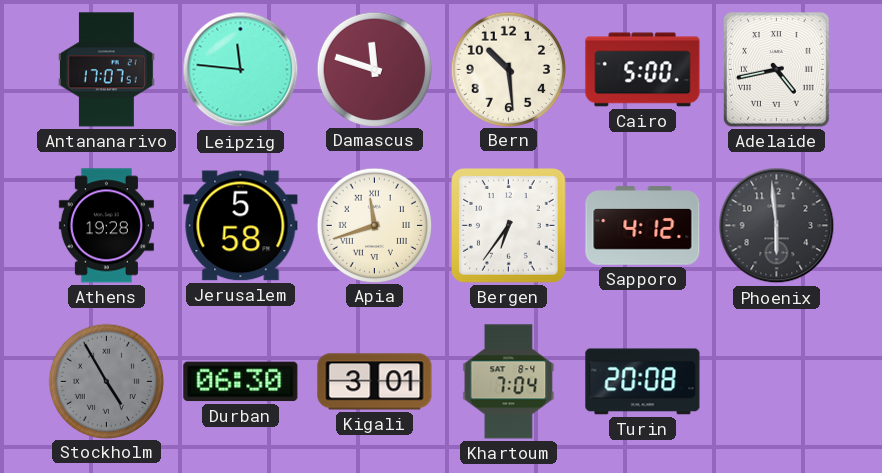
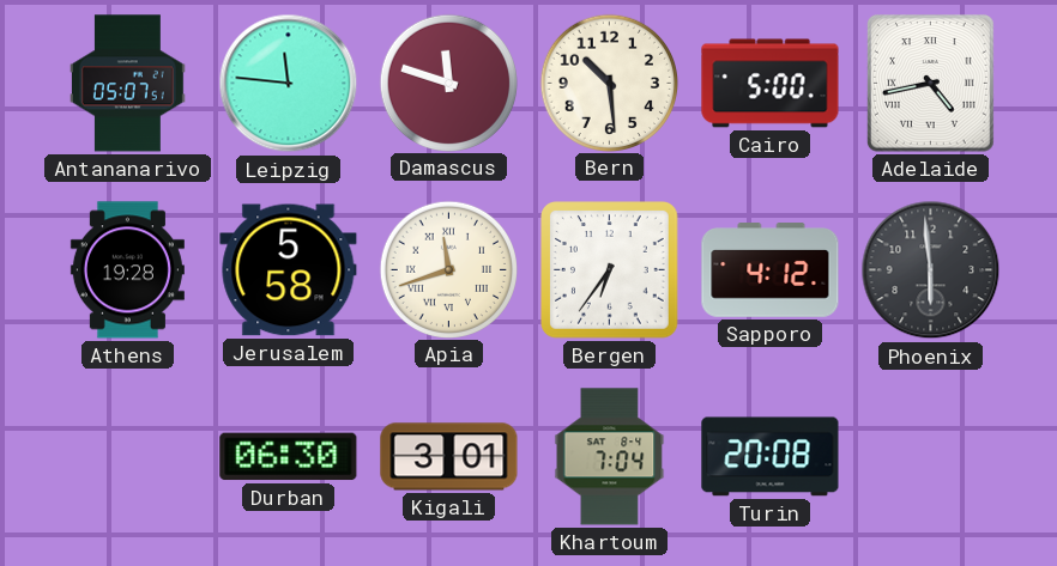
Antananarivo: 17:07 -> 05:07 (127, 84)
Stockholm: 4:55 -> none (106, 381)
